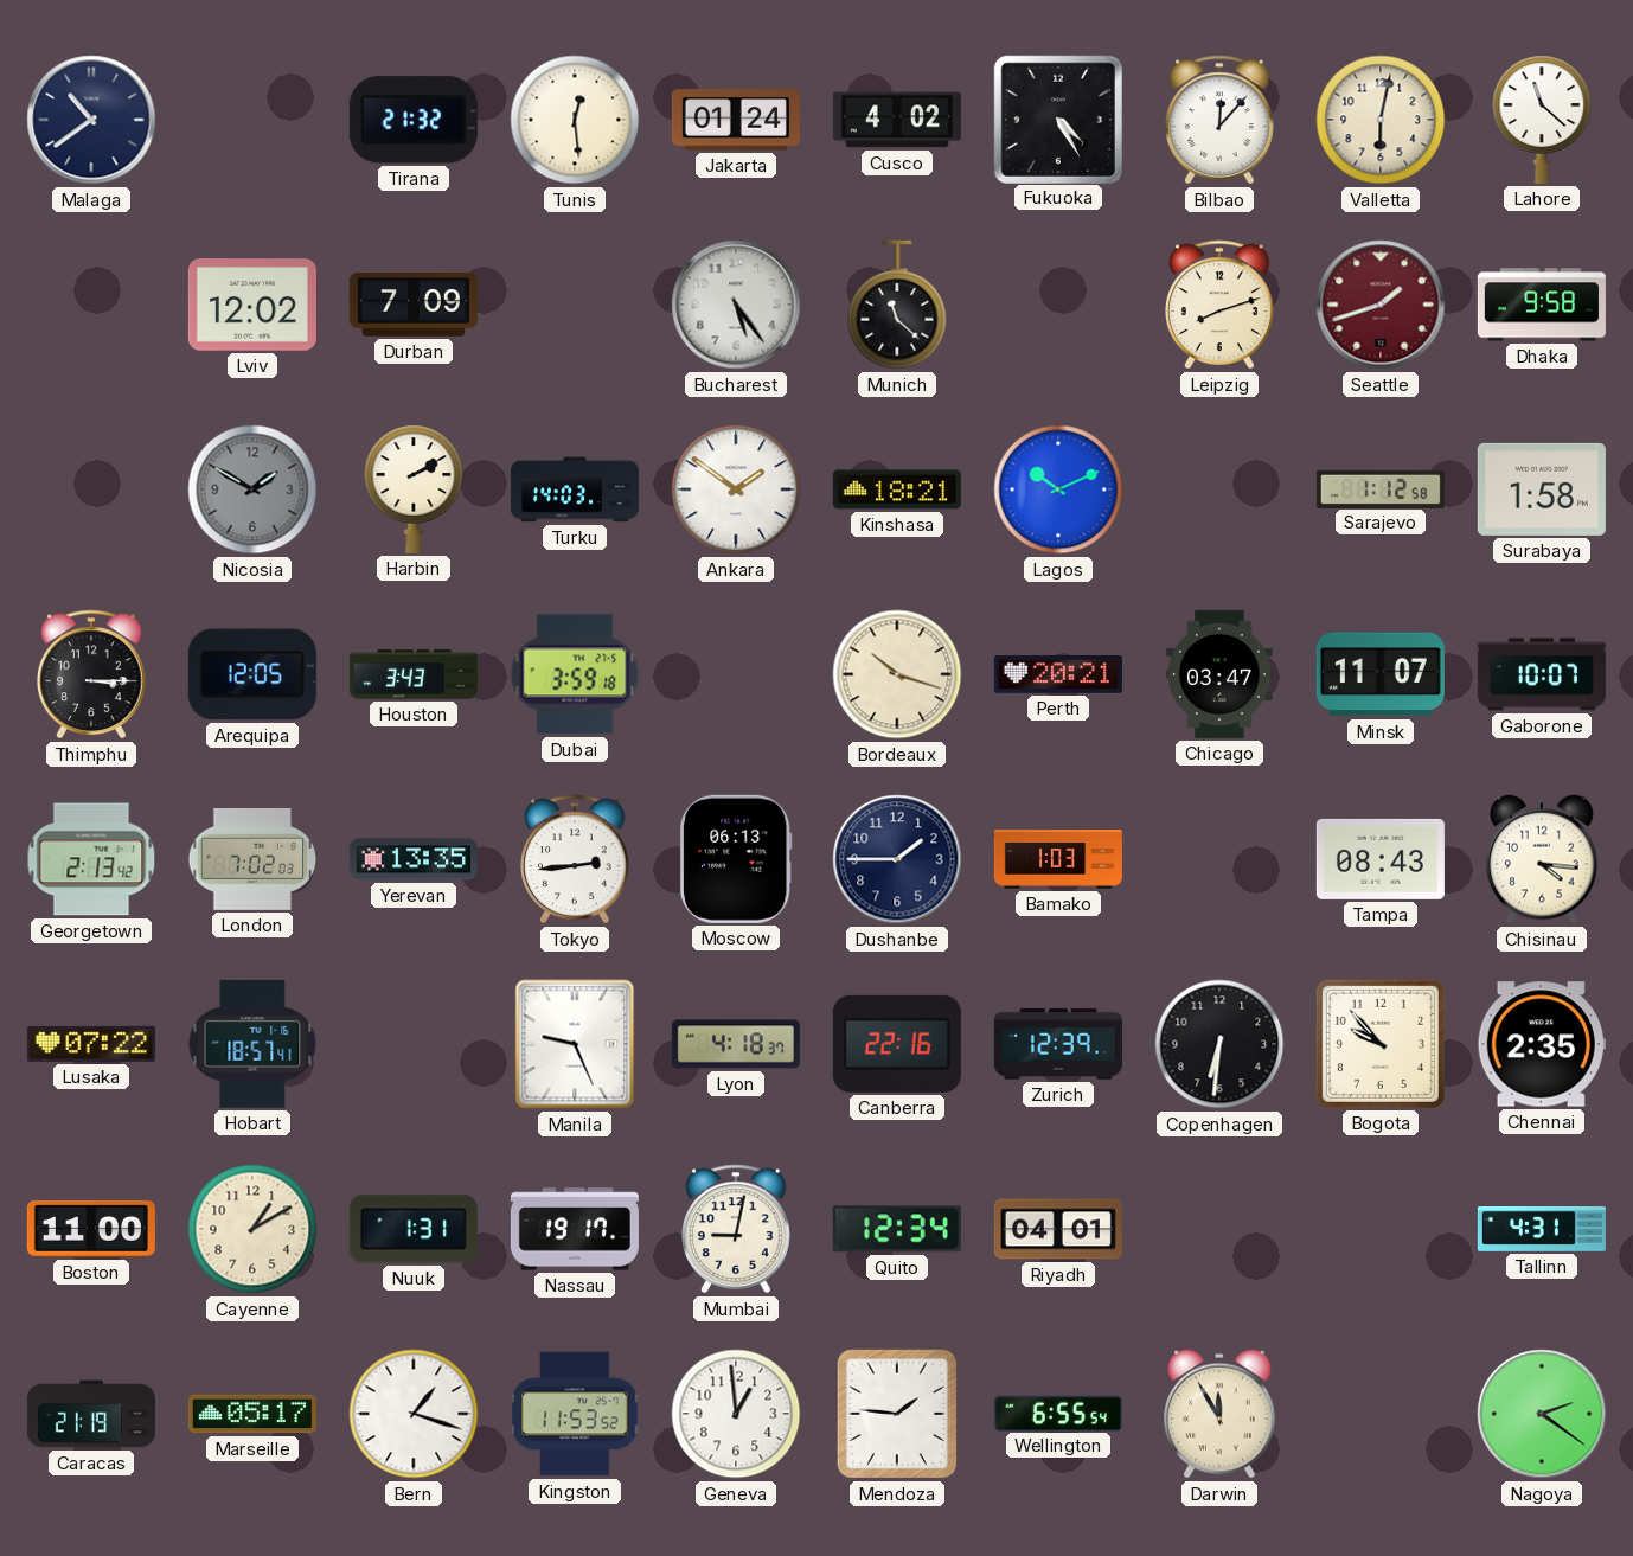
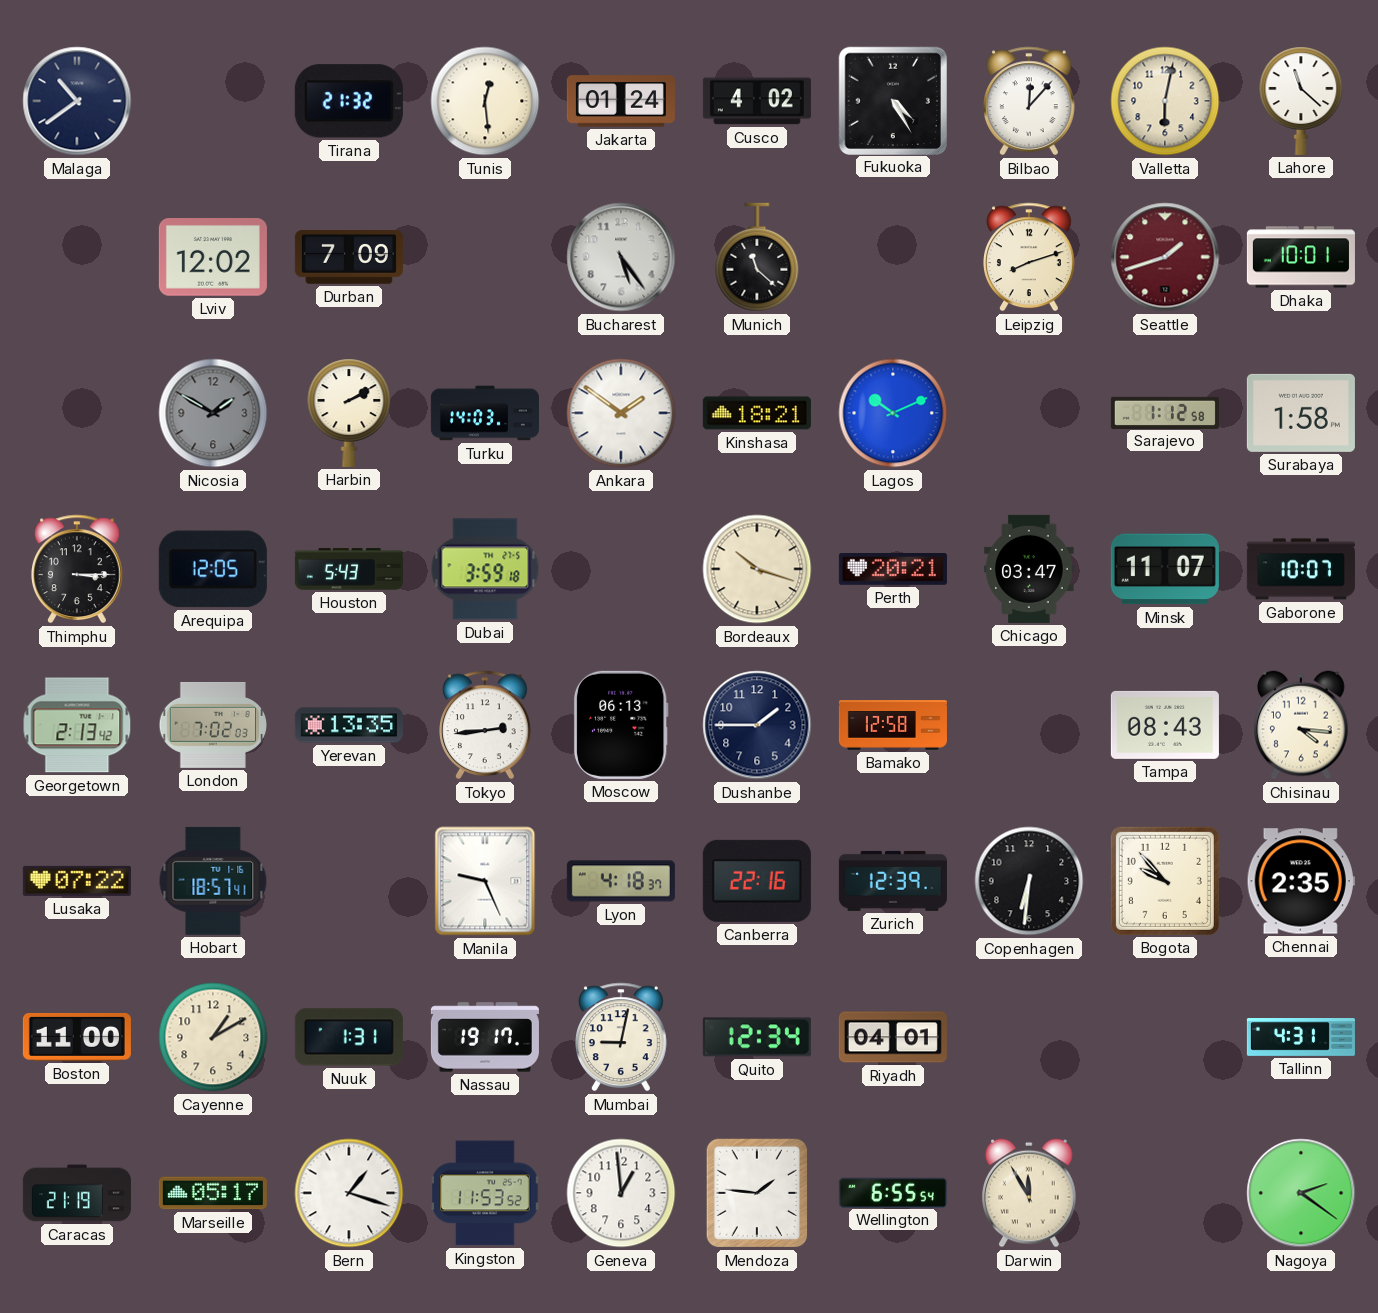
Dhaka: 9:58 -> 10:01 (1301, 257)
Houston: 3:43 -> 5:43 (349, 569)
Bamako: 1:03 -> 12:58 (893, 725)
